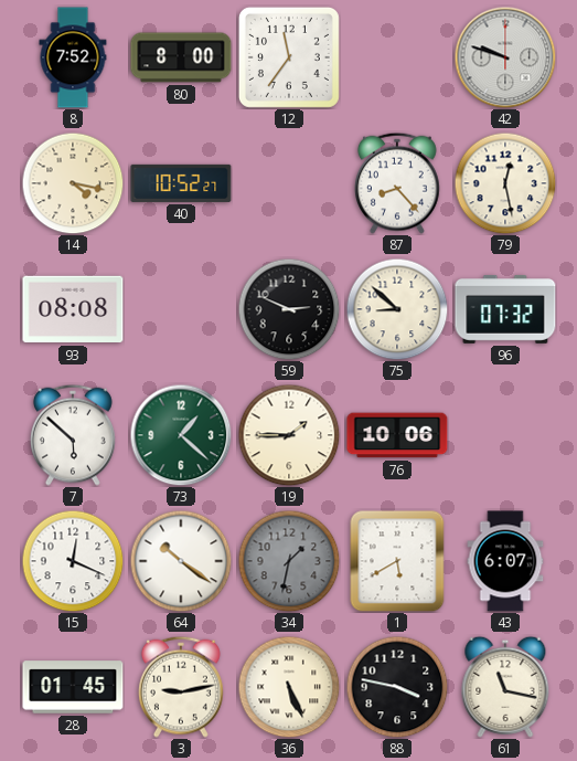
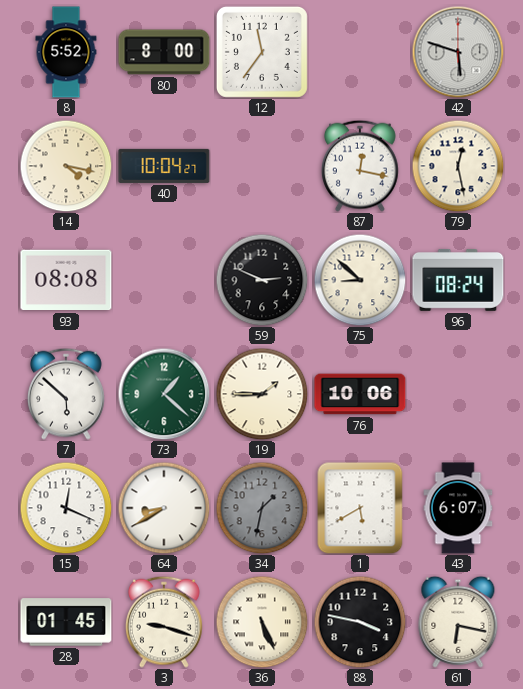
8: 7:52 -> 5:52 (66, 52)
42: 9:48 -> 5:48 (458, 52)
40: 10:52 -> 10:04 (164, 166)
87: 8:23 -> 12:17 (360, 166)
96: 07:32 -> 08:24 (458, 280)
64: 10:21 -> 8:40 (164, 508)
3: 9:13 -> 9:18 (164, 622)
61: 11:17 -> 6:17 (458, 622)
